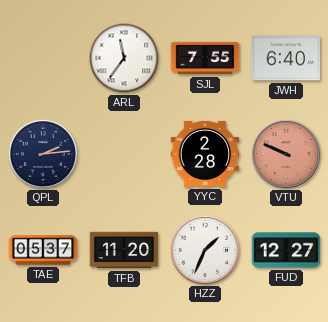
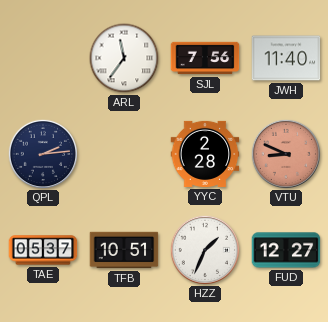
SJL: 7:55 -> 7:56 (205, 58)
JWH: 6:40 -> 11:40 (286, 58)
VTU: 9:49 -> 8:49 (285, 153)
TFB: 11:20 -> 10:51 (124, 250)
